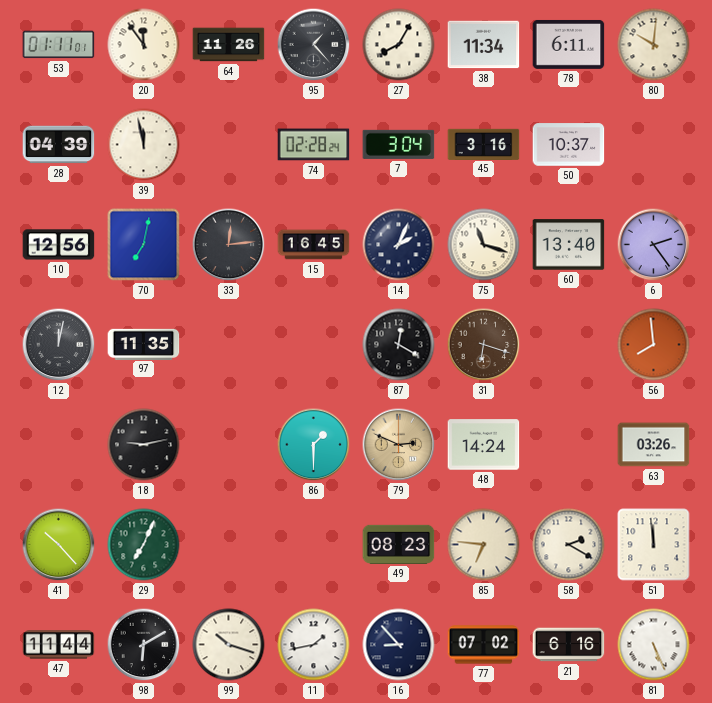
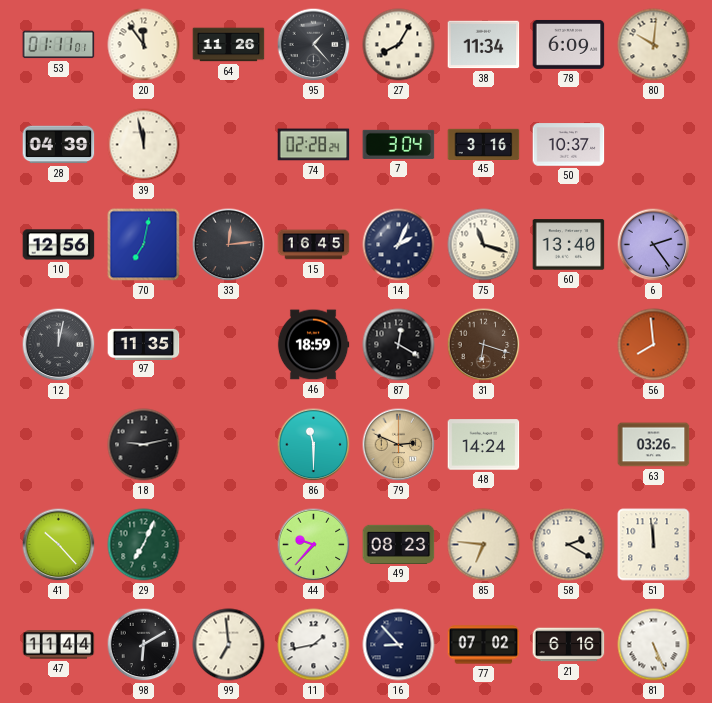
78: 6:11 -> 6:09 (569, 44)
46: none -> 18:59 (313, 345)
86: 1:30 -> 11:30 (314, 445)
44: none -> 9:37 (314, 545)
99: 10:18 -> 6:59 (229, 645)
